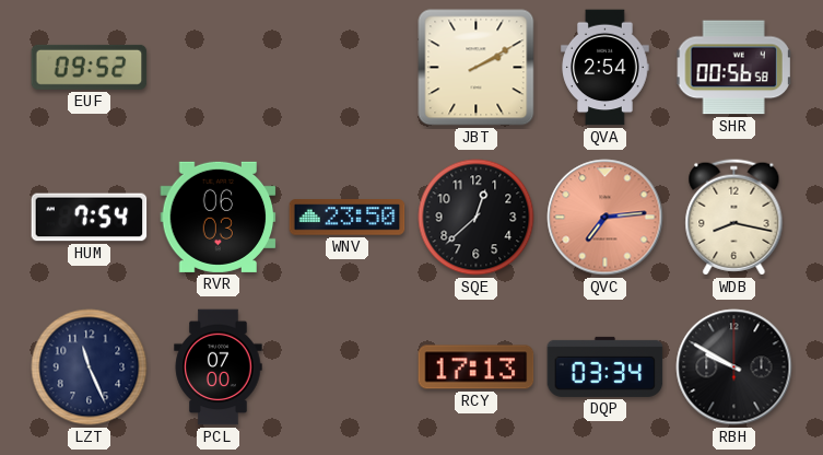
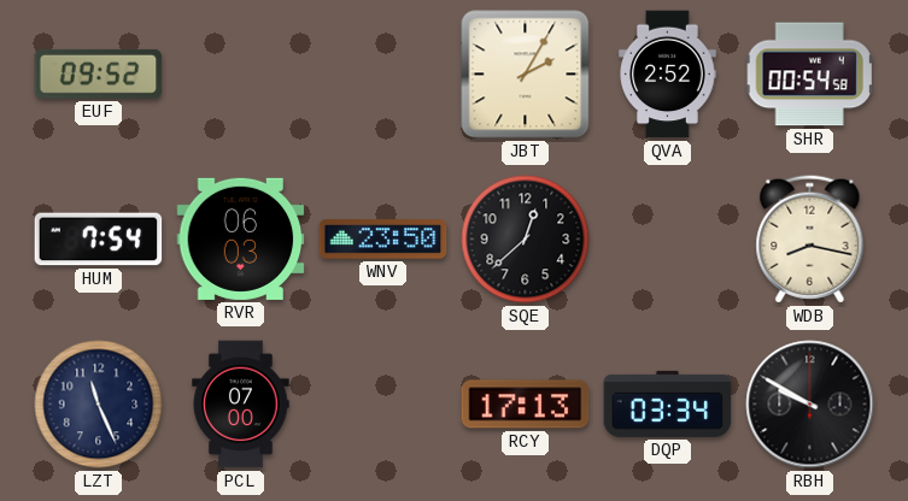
JBT: 2:10 -> 2:05 (526, 75)
QVA: 2:54 -> 2:52 (668, 75)
SHR: 00:56 -> 00:54 (810, 75)
QVC: 7:14 -> none (606, 218)
